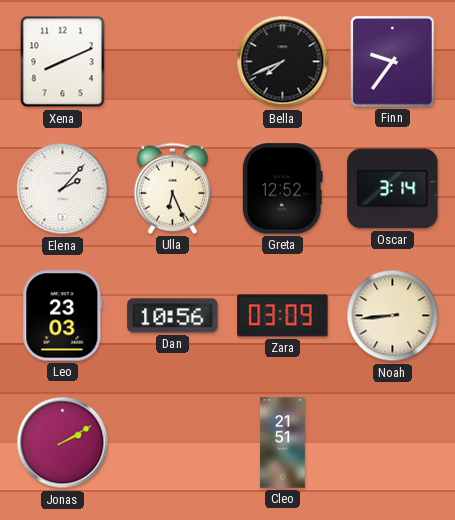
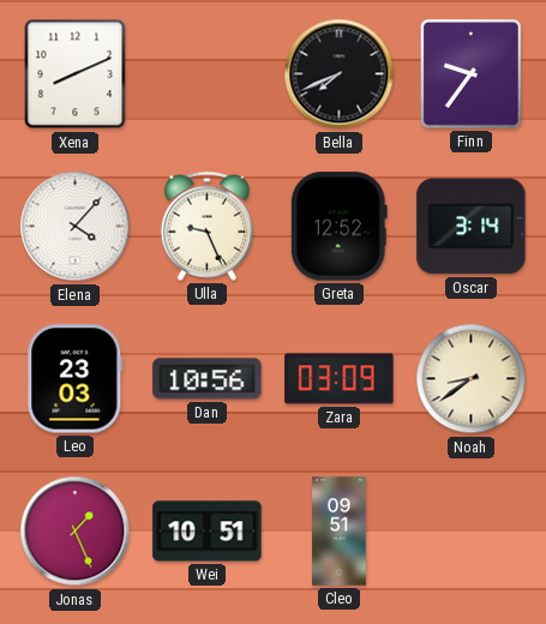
Elena: 2:07 -> 4:07 (76, 227)
Ulla: 6:26 -> 9:26 (206, 226)
Noah: 8:44 -> 8:39 (472, 379)
Jonas: 2:10 -> 1:26 (76, 532)
Wei: none -> 10:51 (208, 532)
Cleo: 21:51 -> 09:51 (340, 532)
